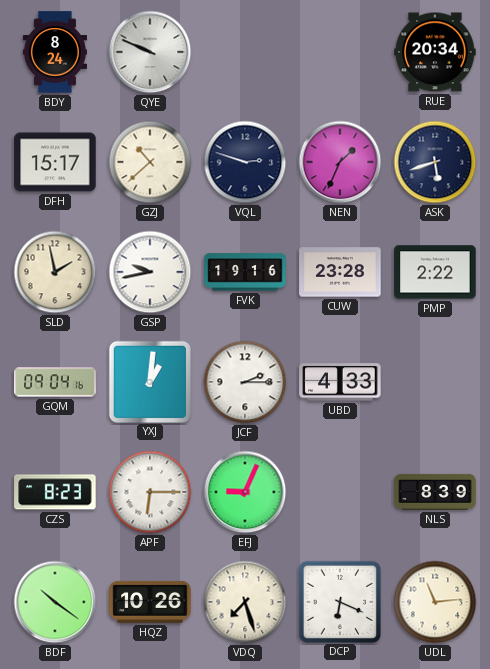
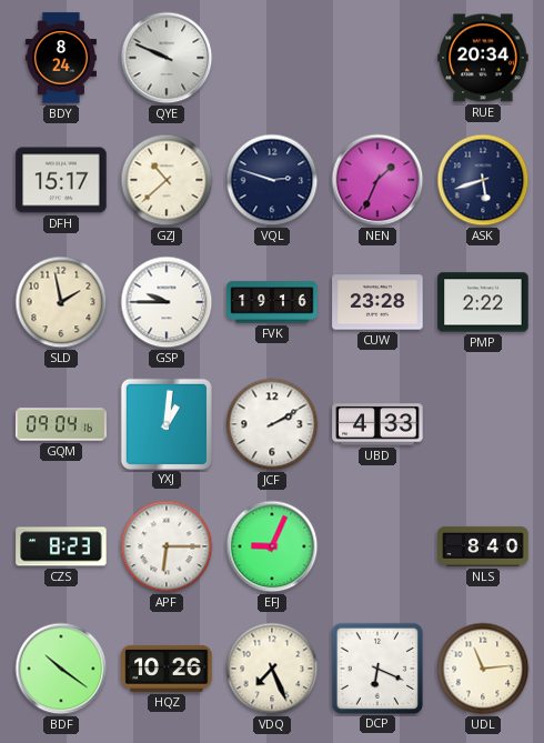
GSP: 9:43 -> 9:45 (167, 302)
JCF: 2:15 -> 2:10 (272, 424)
NLS: 8:39 -> 8:40 (483, 546)
VDQ: 7:27 -> 7:26 (272, 669)
